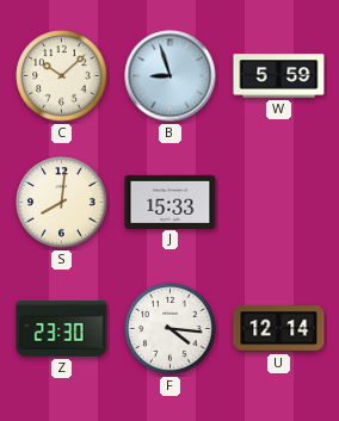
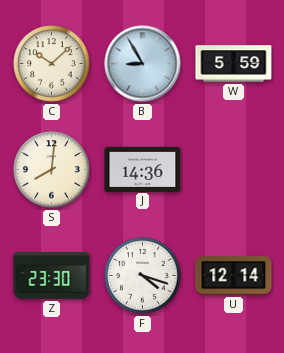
B: 8:57 -> 8:55 (143, 64)
J: 15:33 -> 14:36 (143, 169)
F: 4:16 -> 4:18 (143, 276)
